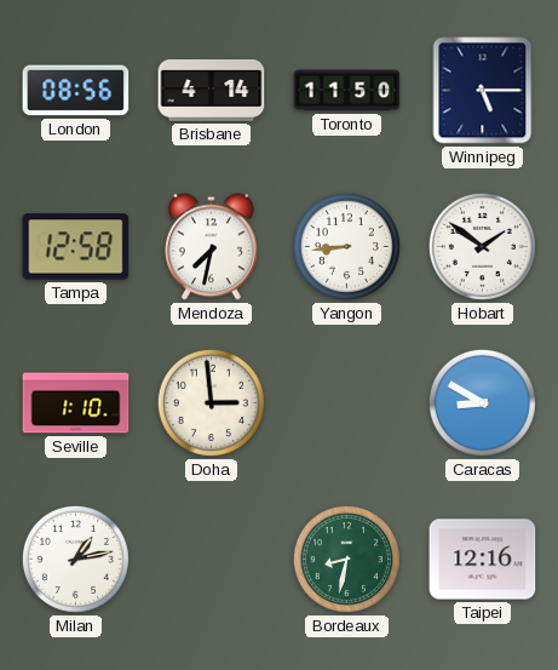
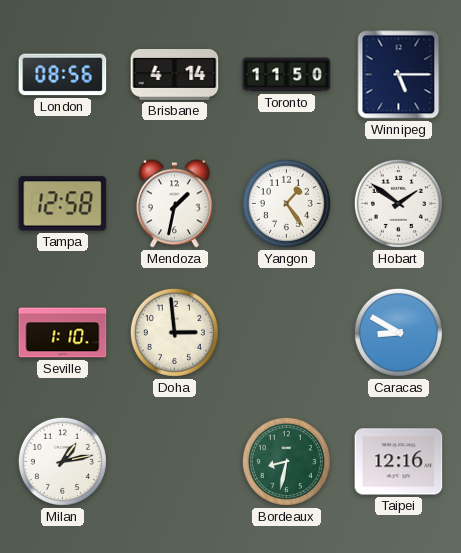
Mendoza: 7:32 -> 1:32 (175, 204)
Yangon: 8:44 -> 1:24 (286, 203)
